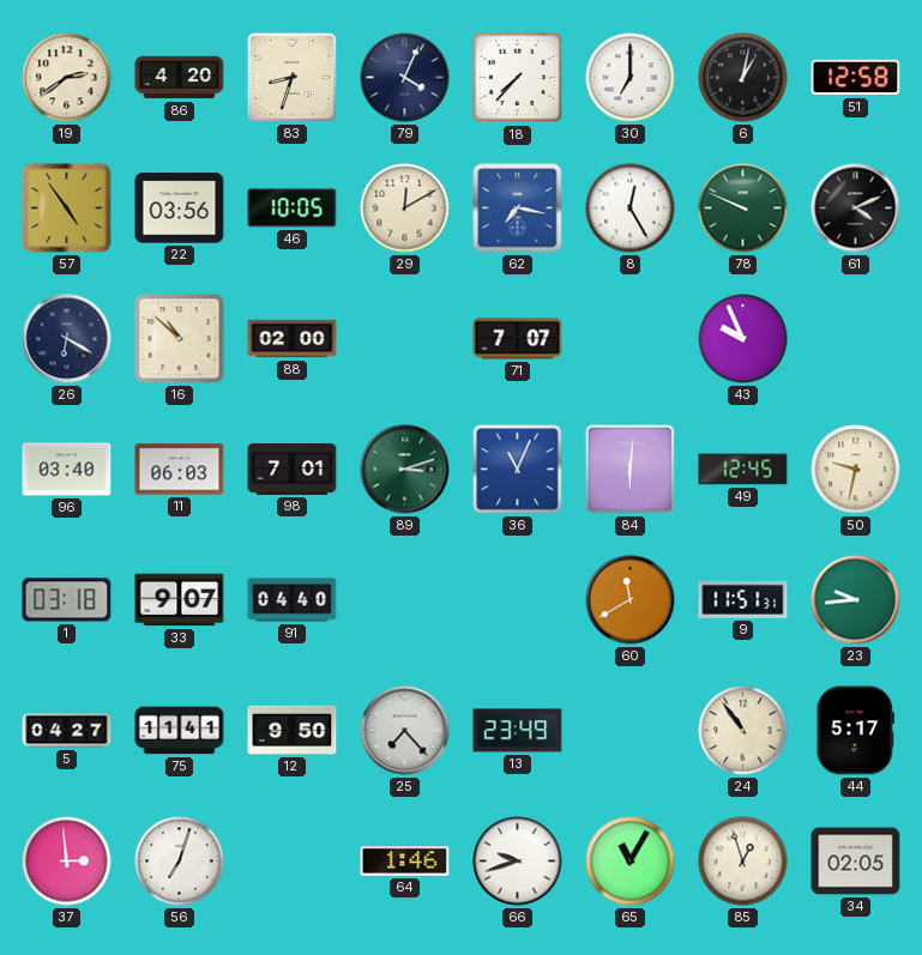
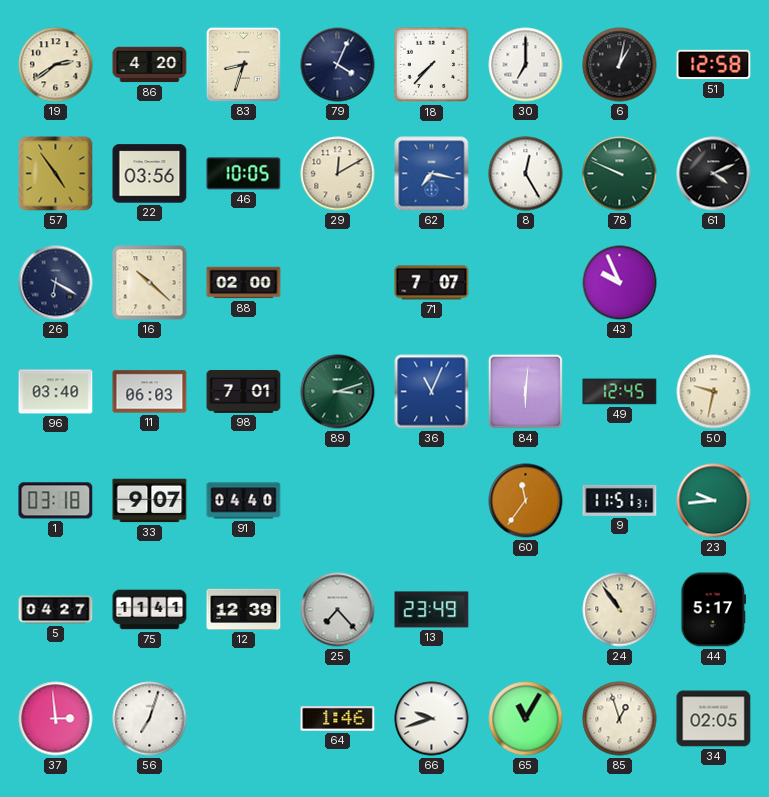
16: 10:52 -> 10:22 (150, 283)
60: 11:40 -> 11:36 (526, 501)
12: 9:50 -> 12:39 (244, 609)
